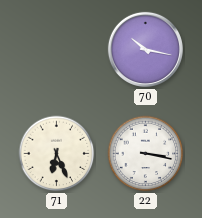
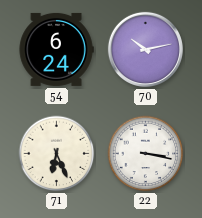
54: none -> 6:24 (56, 49)
70: 10:17 -> 10:13 (145, 49)
